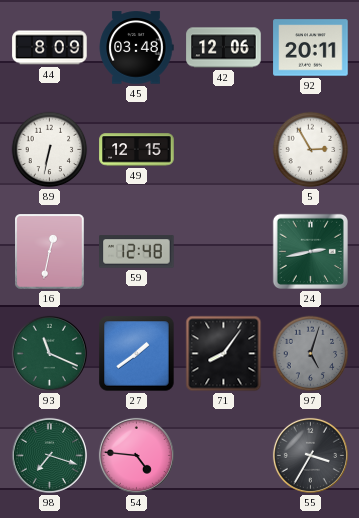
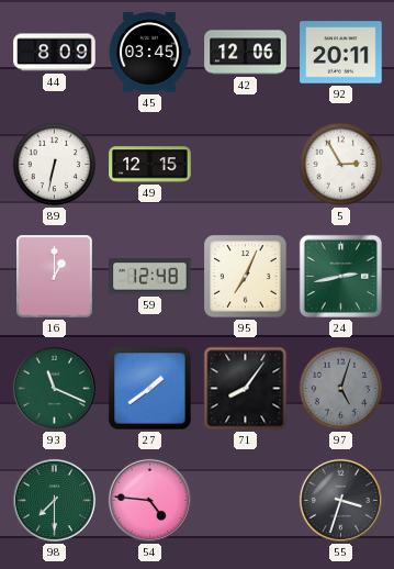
45: 03:48 -> 03:45 (149, 53)
16: 12:32 -> 1:00 (55, 277)
95: none -> 7:04 (246, 277)
98: 7:18 -> 7:30 (54, 500)
55: 3:35 -> 3:33 (340, 500)
